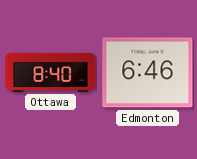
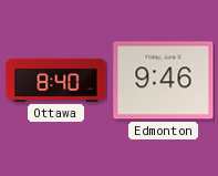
Edmonton: 6:46 -> 9:46 (164, 81)
